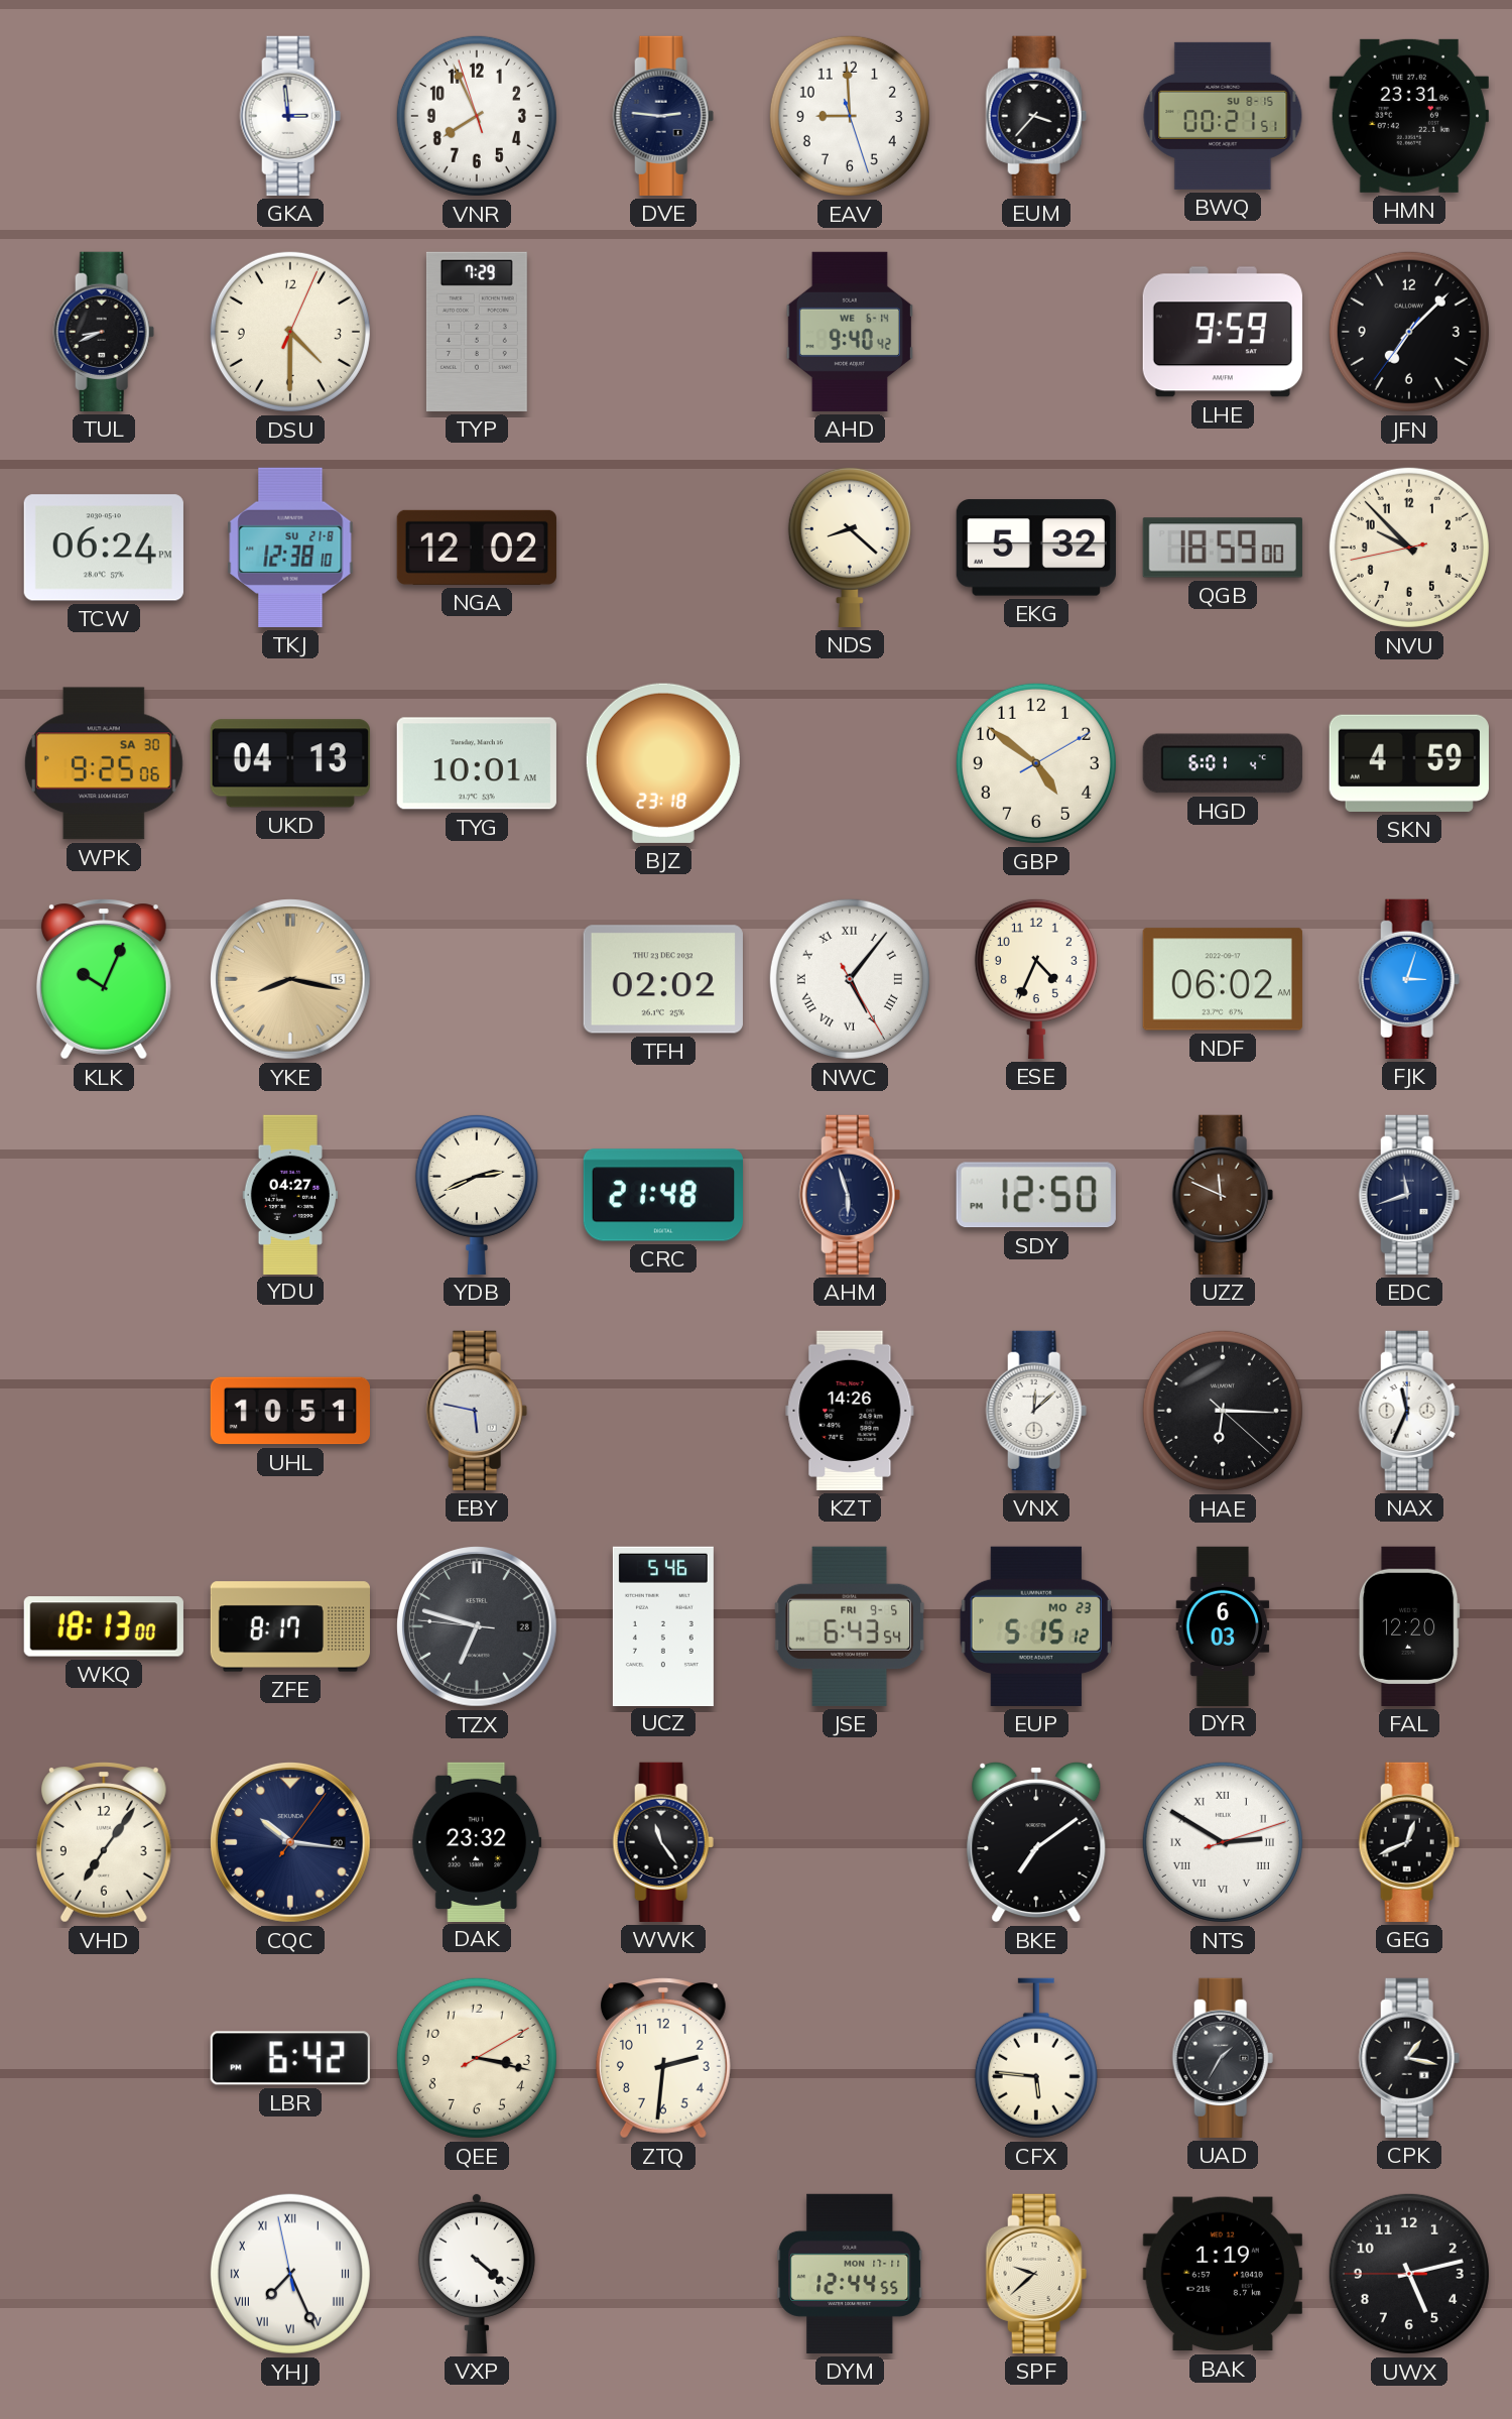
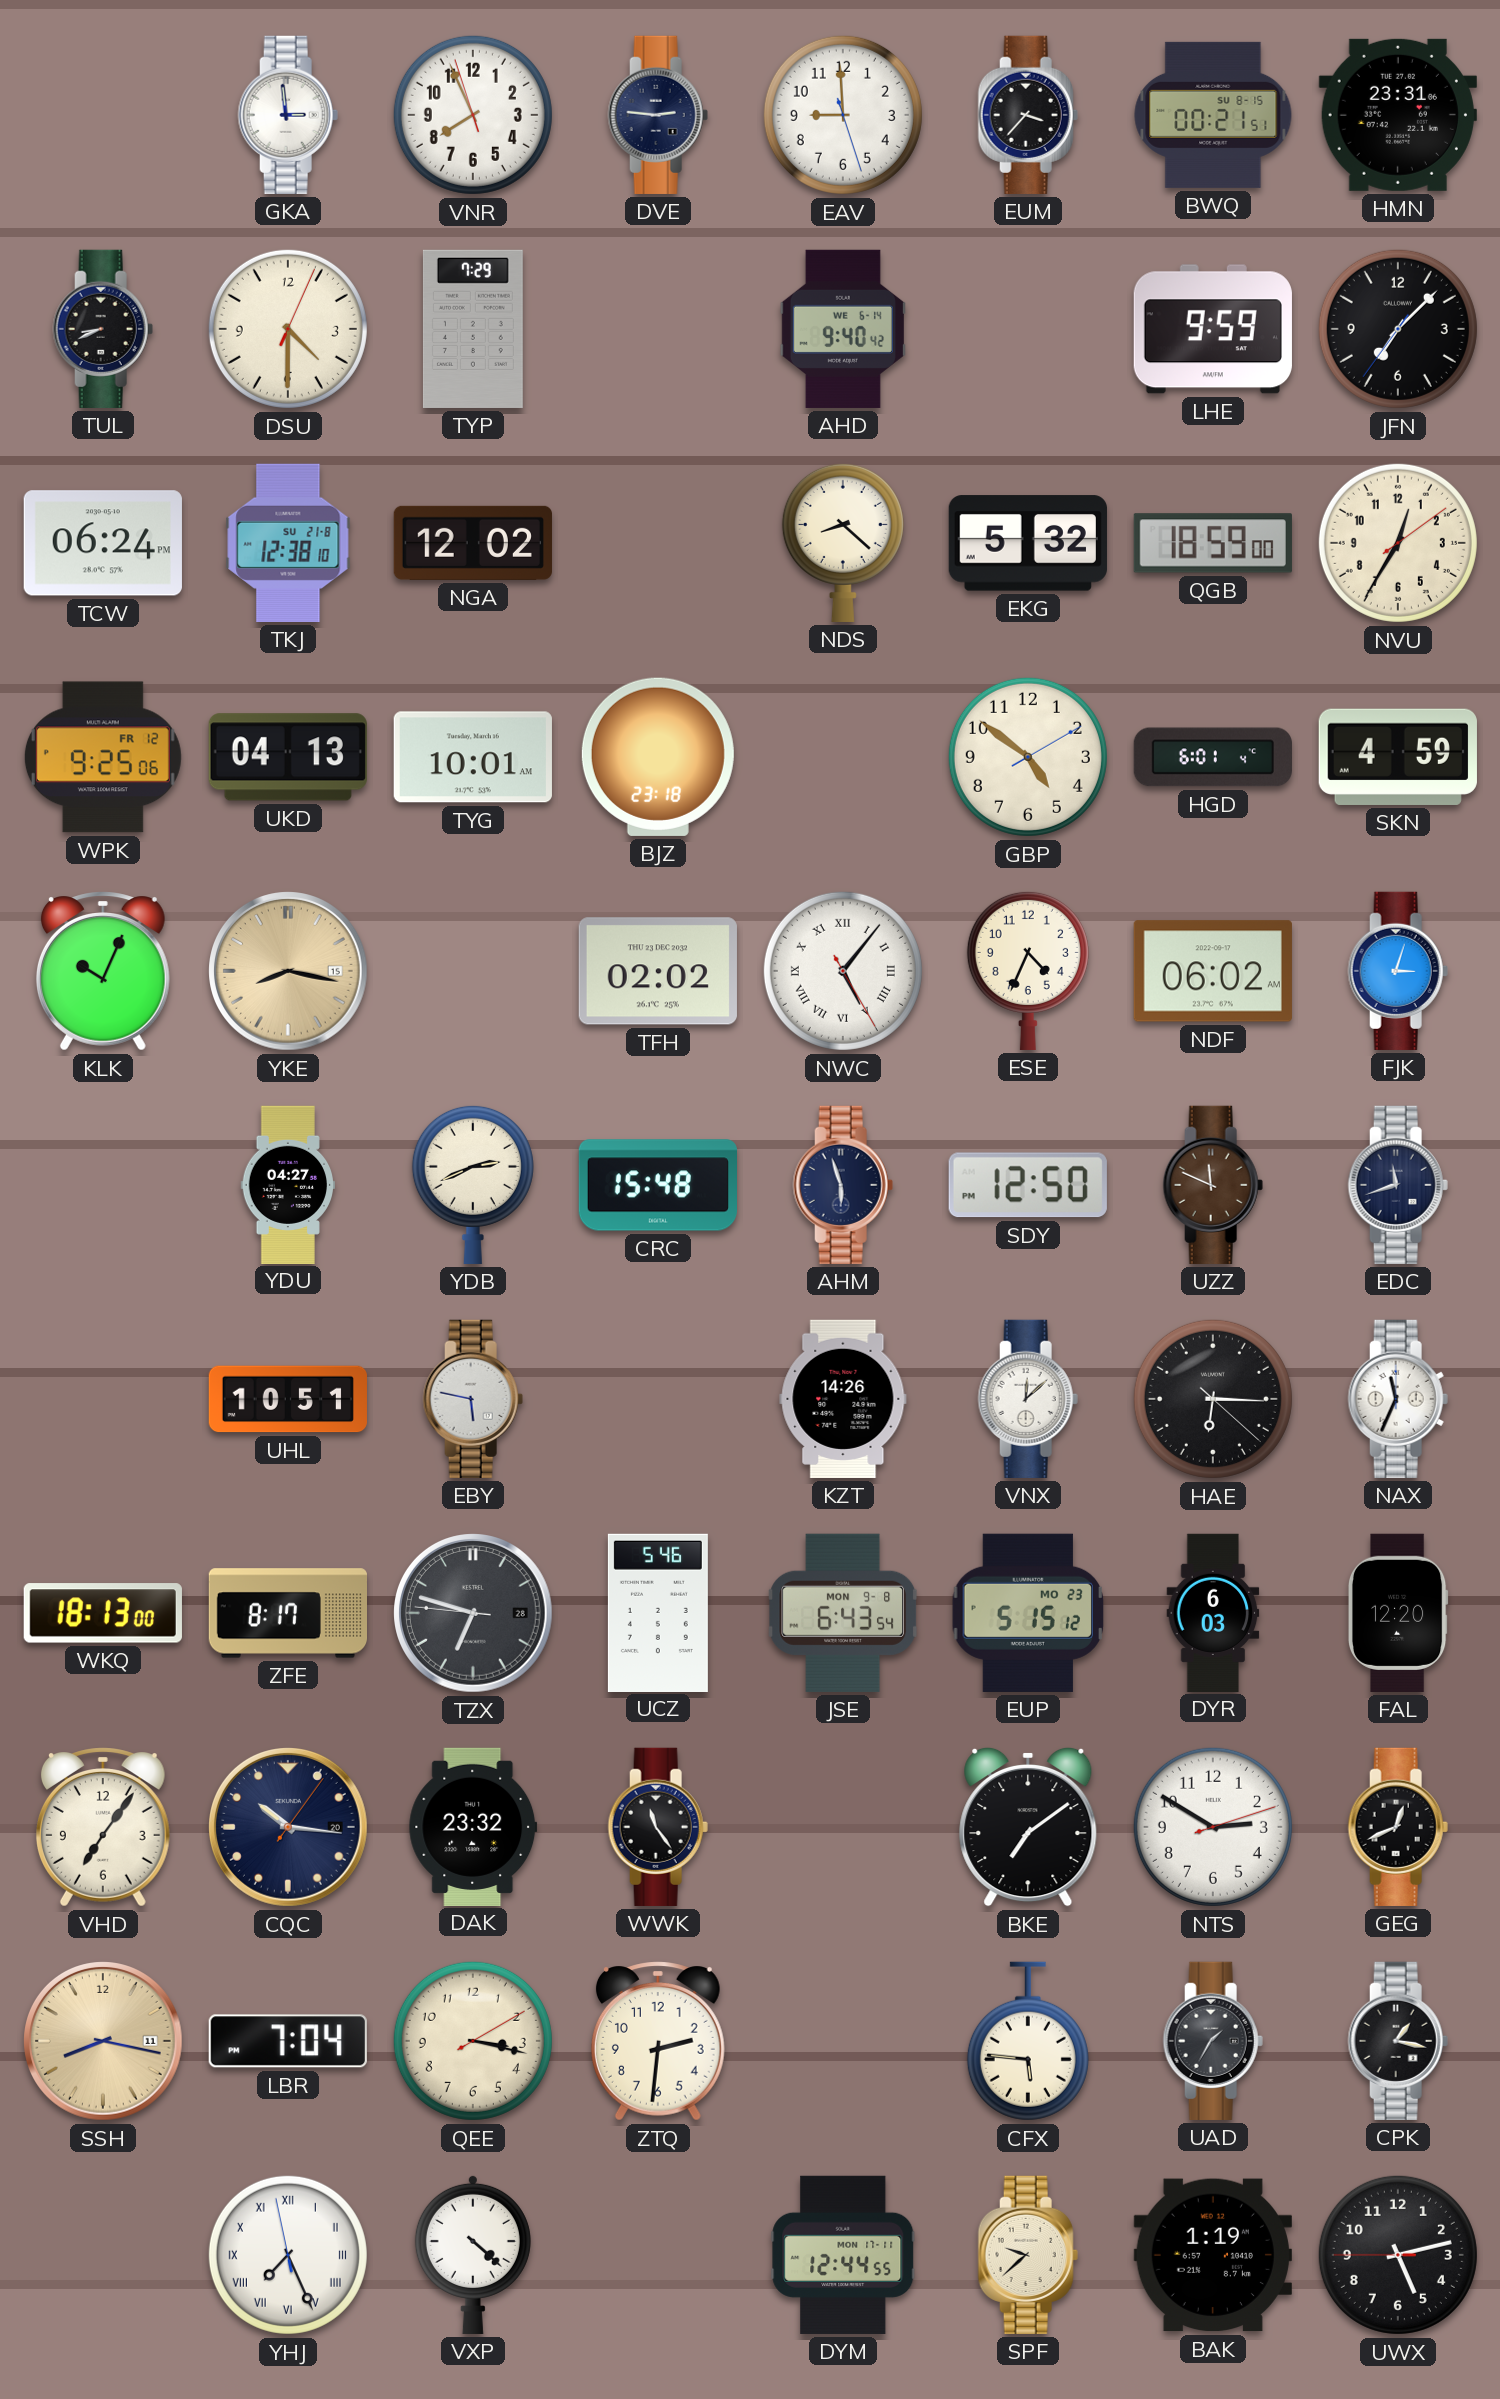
NVU: 9:52 -> 12:35 (1398, 543)
WPK date: SA 30 -> FR 12 (103, 757)
CRC: 21:48 -> 15:48 (657, 1185)
JSE date: FRI 9-5 -> MON 9-8 (843, 1613)
NTS numerals: Roman -> Arabic (1213, 1827)
SSH: none -> 8:17 (104, 2042)
LBR: 6:42 -> 7:04 (288, 2041)
